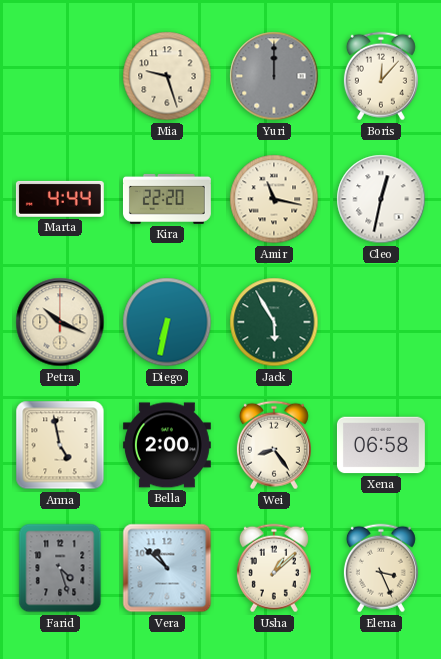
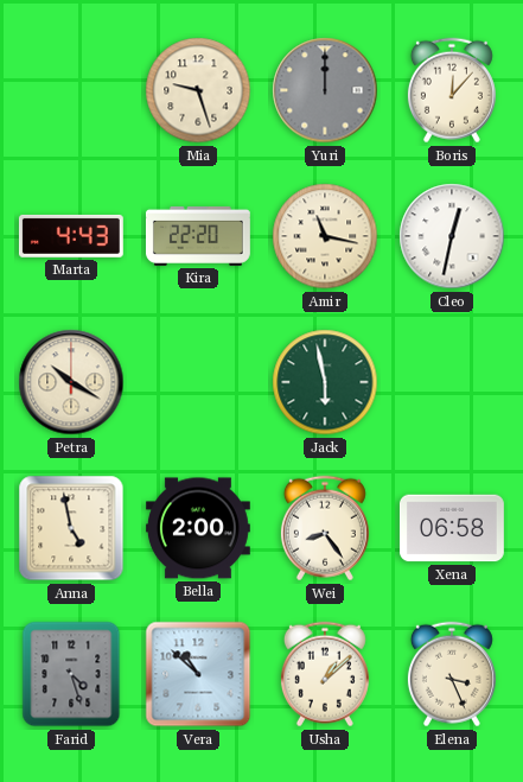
Marta: 4:44 -> 4:43 (71, 236)
Petra: 10:19 -> 10:20 (71, 382)
Diego: 6:32 -> none (167, 322)
Jack: 5:55 -> 5:58 (325, 382)
